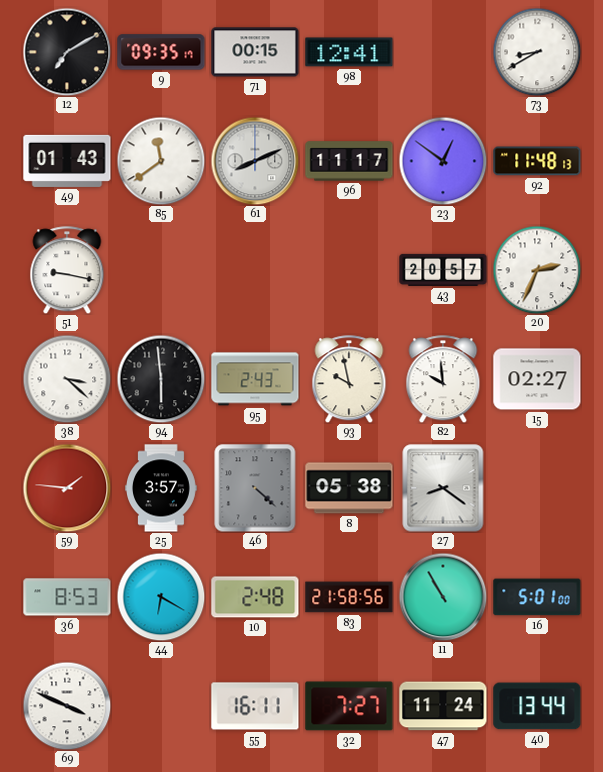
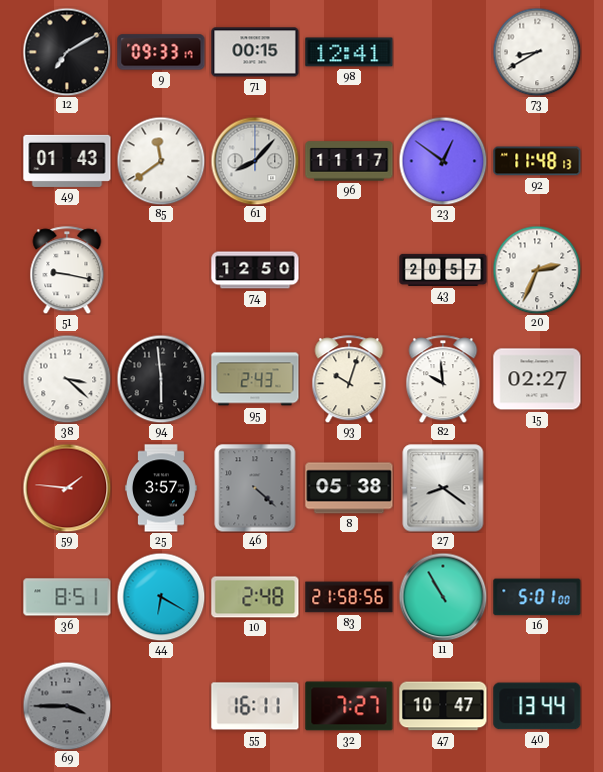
9: 09:35 -> 09:33 (161, 52)
61: 8:11 -> 8:07 (255, 161)
74: none -> 12:50 (255, 270)
93: 9:58 -> 10:03 (349, 379)
36: 8:53 -> 8:51 (67, 597)
69: 3:49 -> 3:45 (67, 706)
69 dial: white -> grey (67, 706)
47: 11:24 -> 10:47 (443, 706)
